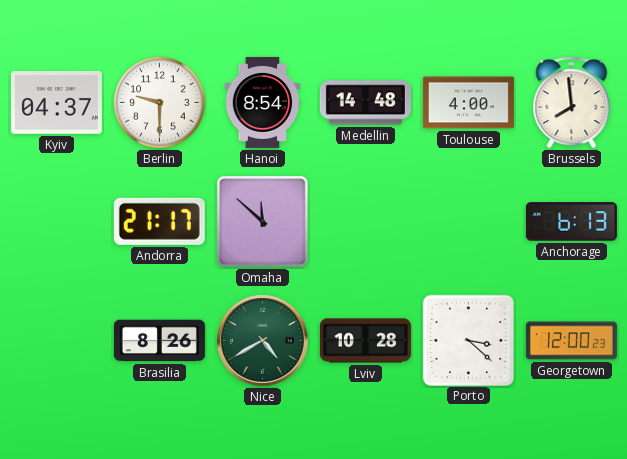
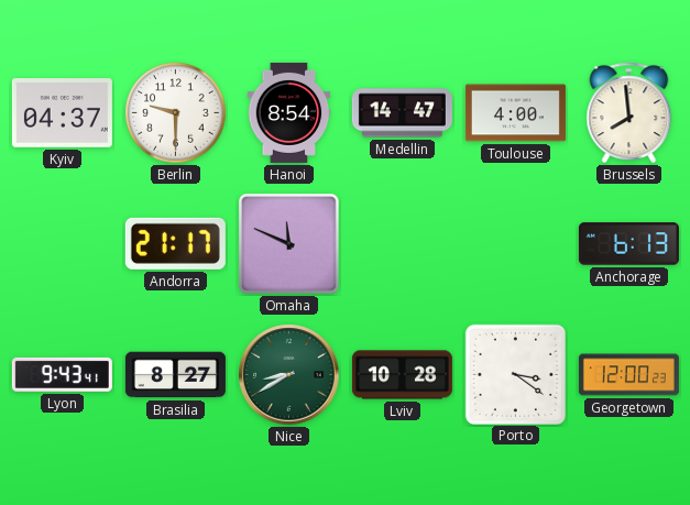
Medellin: 14:48 -> 14:47 (402, 113)
Omaha: 11:52 -> 11:49 (289, 244)
Lyon: none -> 9:43 (62, 374)
Brasilia: 8:26 -> 8:27 (175, 375)
Nice: 4:40 -> 8:40 (289, 375)
Porto: 3:22 -> 3:21 (515, 374)
